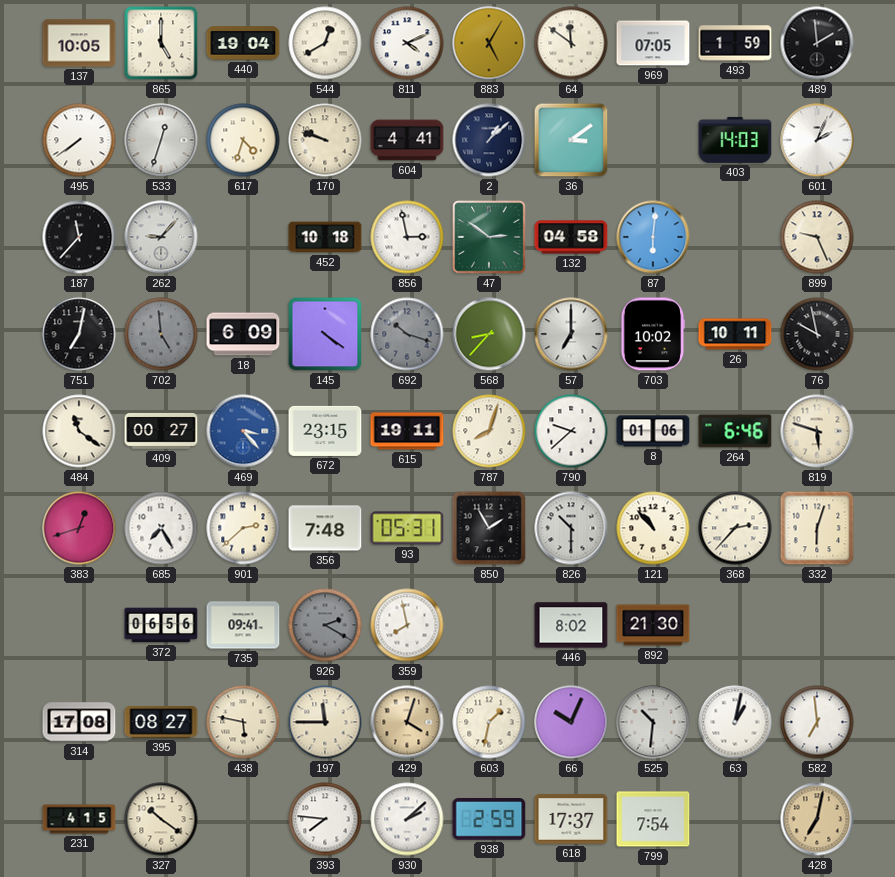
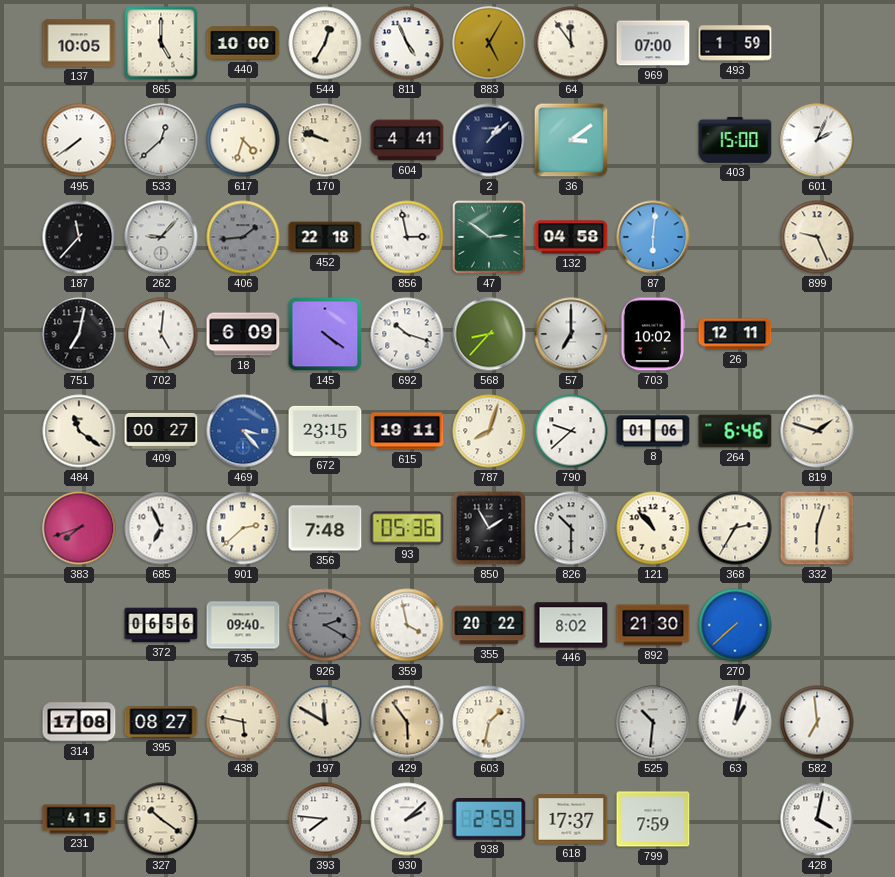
440: 19:04 -> 10:00 (243, 43)
544: 12:40 -> 12:35 (325, 43)
811: 4:11 -> 4:56 (407, 43)
64: 11:51 -> 11:54 (571, 43)
969: 07:05 -> 07:00 (653, 43)
489: 1:59 -> none (817, 43)
533: 12:33 -> 12:38 (161, 140)
403: 14:03 -> 15:00 (735, 140)
406: none -> 1:44 (243, 237)
452: 10:18 -> 22:18 (325, 237)
702: 4:59 -> 5:01 (161, 334)
702 dial: grey -> white (161, 334)
692 dial: grey -> white (407, 334)
26: 10:11 -> 12:11 (735, 334)
76: 9:58 -> none (817, 334)
819: 5:48 -> 1:48 (817, 431)
383: 12:42 -> 7:42 (79, 528)
685: 7:25 -> 6:56 (161, 528)
93: 05:31 -> 05:36 (407, 528)
368: 2:37 -> 2:35 (735, 528)
735: 09:41 -> 09:40 (243, 625)
359: 7:58 -> 3:58 (407, 625)
355: none -> 20:22 (489, 625)
270: none -> 7:38 (735, 625)
197: 11:45 -> 11:50 (325, 722)
429: 4:03 -> 5:54 (407, 722)
66: 10:04 -> none (571, 722)
799: 7:54 -> 7:59 (653, 819)
428: 7:02 -> 4:02 (817, 819)
428 dial: champagne -> white (817, 819)
